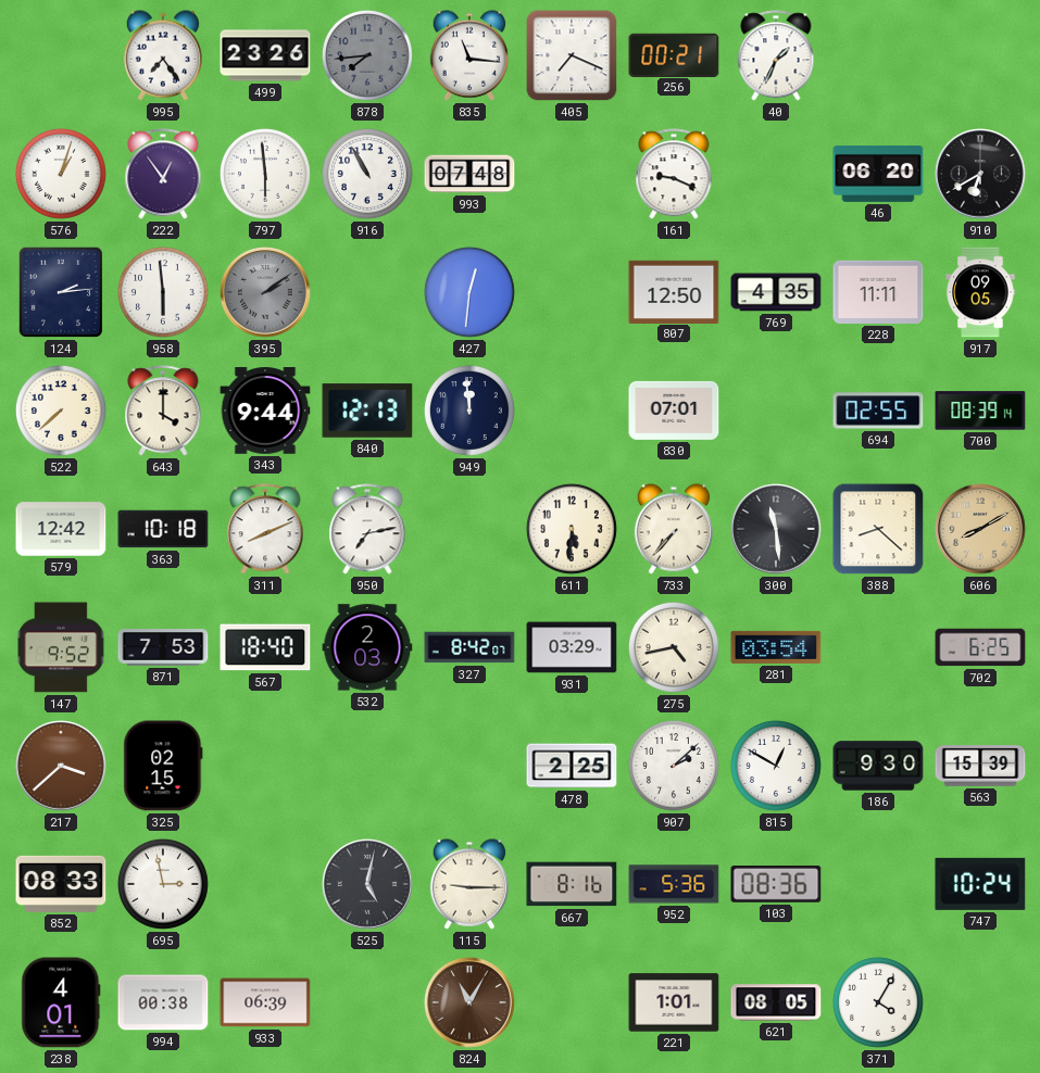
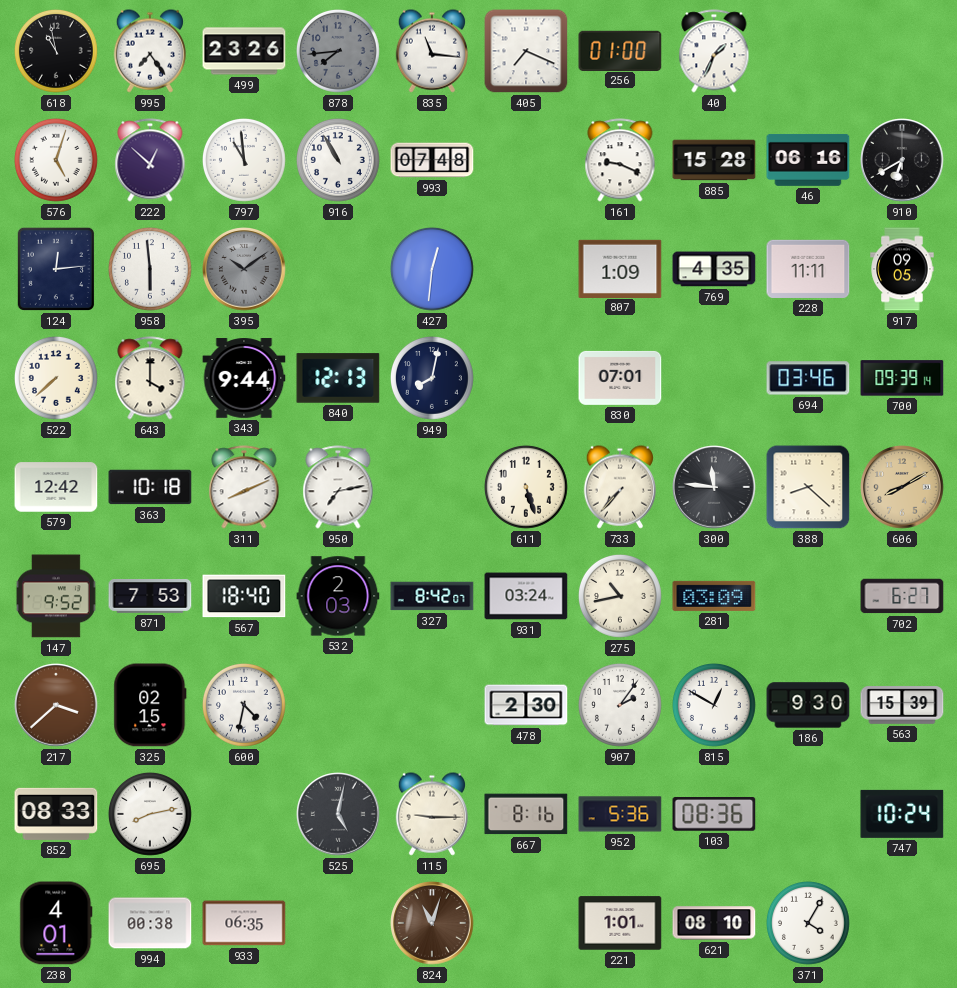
618: none -> 10:58 (57, 52)
256: 00:21 -> 01:00 (620, 50)
576: 1:03 -> 5:03 (57, 161)
222: 12:54 -> 12:52 (150, 160)
797: 5:59 -> 10:59 (245, 161)
885: none -> 15:28 (714, 160)
46: 06:20 -> 06:16 (808, 160)
124: 2:14 -> 12:14 (55, 269)
395: 2:09 -> 10:09 (244, 269)
807: 12:50 -> 1:09 (620, 268)
949: 11:59 -> 8:02 (433, 379)
694: 02:55 -> 03:46 (808, 378)
700: 08:39 -> 09:39 (902, 378)
611: 5:31 -> 5:27 (527, 488)
300: 11:29 -> 11:46 (714, 487)
931: 03:29 -> 03:24 (526, 596)
275: 4:43 -> 10:43 (621, 597)
281: 03:54 -> 03:09 (714, 596)
702: 6:25 -> 6:27 (902, 596)
600: none -> 4:32 (245, 706)
478: 2:25 -> 2:30 (526, 705)
907: 2:08 -> 2:06 (621, 706)
695: 2:58 -> 8:13 (151, 815)
933: 06:39 -> 06:35 (244, 923)
824: 11:05 -> 11:03 (432, 923)
621: 08:05 -> 08:10 (714, 923)
